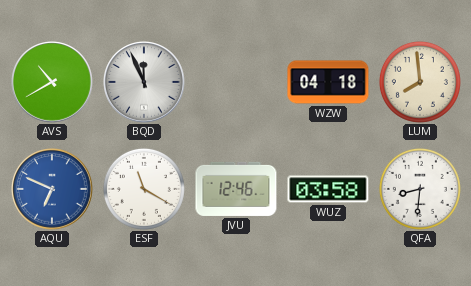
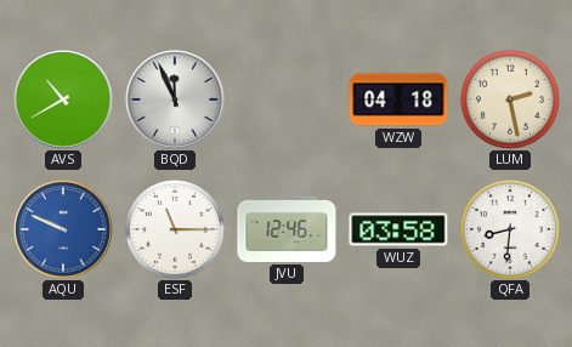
LUM: 7:59 -> 2:28 (510, 99)
AQU: 6:49 -> 9:49 (64, 231)
ESF: 11:20 -> 11:15 (175, 229)
